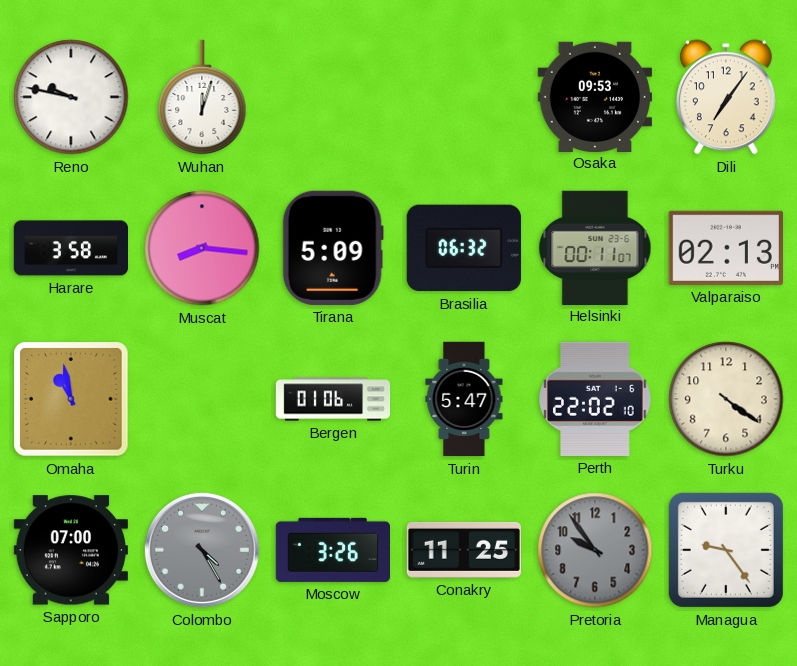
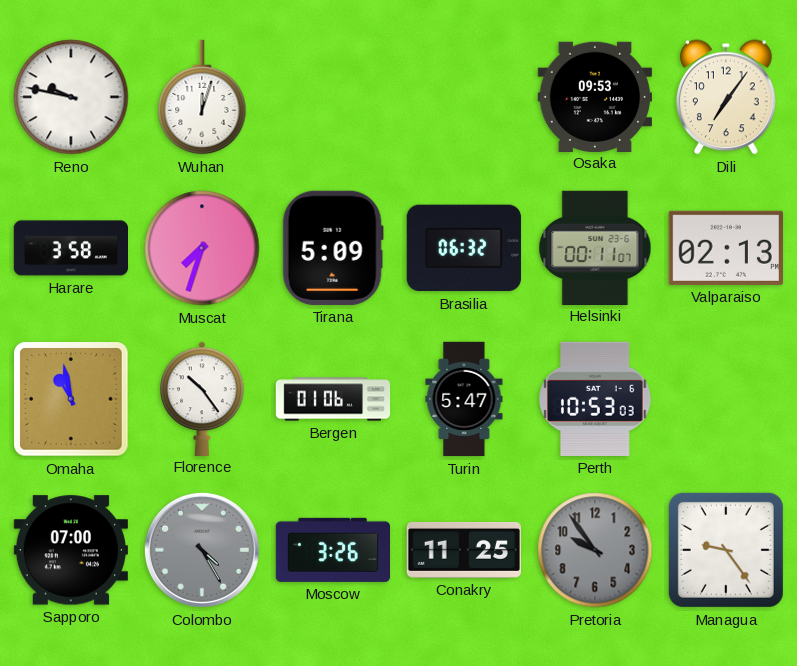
Muscat: 8:16 -> 7:33 (202, 248)
Florence: none -> 10:24 (202, 398)
Perth: 22:02 -> 10:53 (595, 399)
Turku: 4:21 -> none (726, 399)
